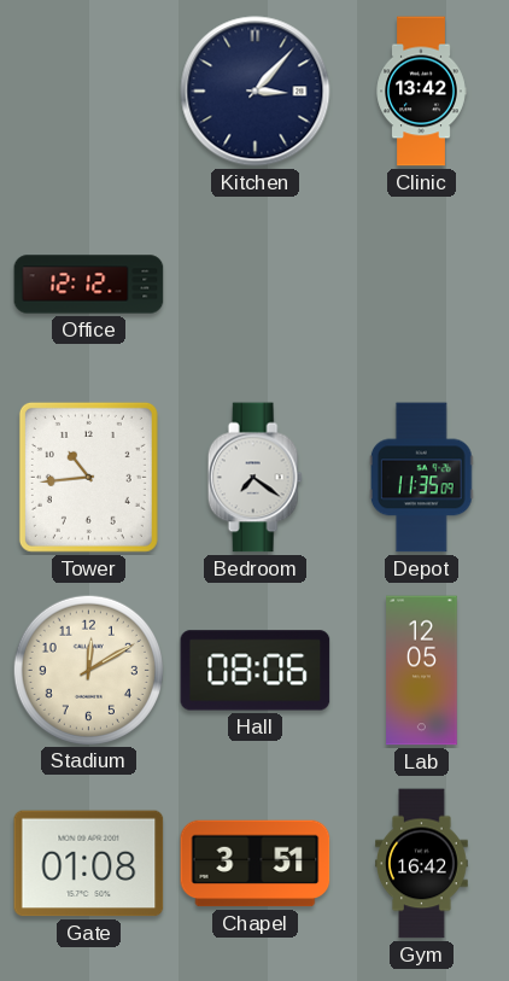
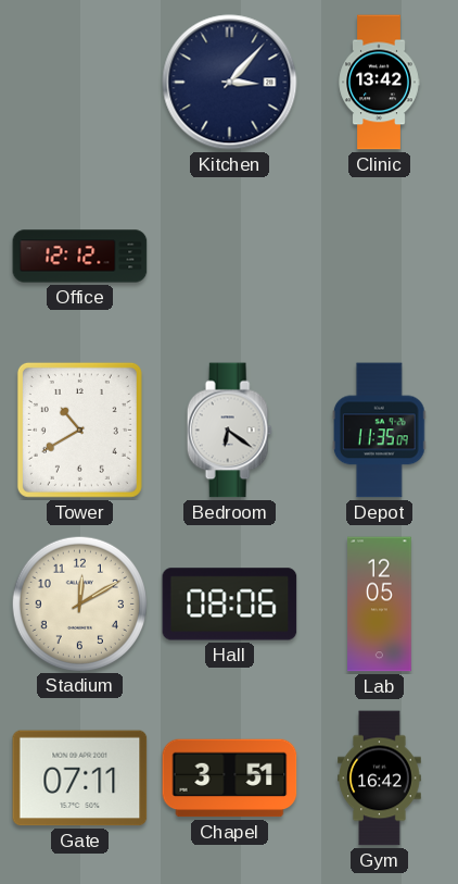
Tower: 10:44 -> 10:40 (79, 429)
Bedroom: 7:21 -> 6:21 (229, 431)
Gate: 01:08 -> 07:11 (80, 779)
